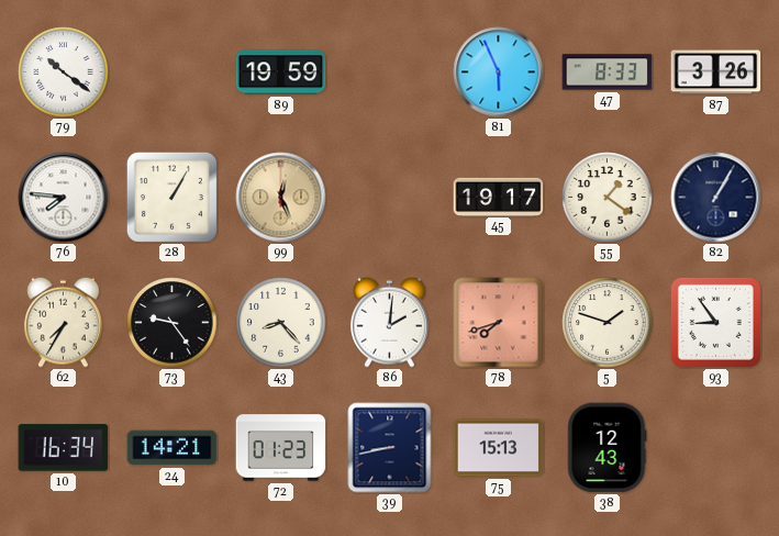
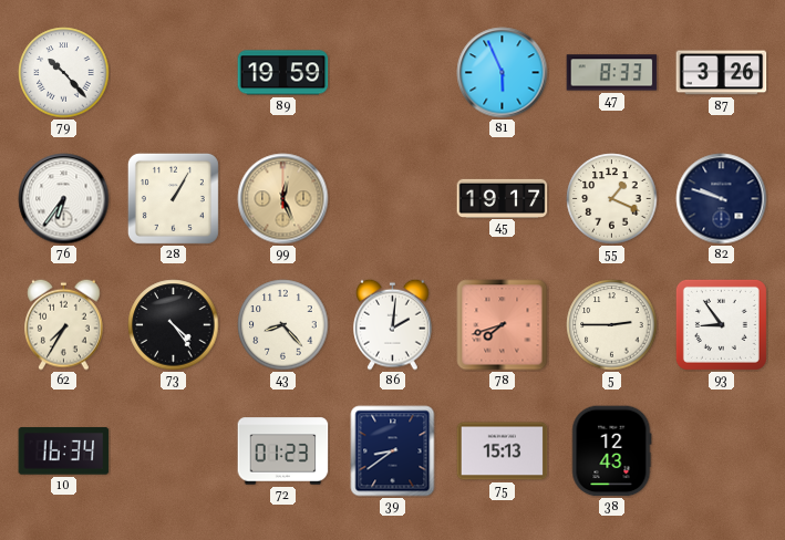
79: 10:21 -> 10:23 (64, 73)
76: 7:46 -> 6:36 (64, 199)
55: 1:21 -> 1:19 (612, 199)
82: 1:05 -> 9:48 (722, 199)
73: 9:24 -> 4:24 (174, 325)
5: 1:48 -> 2:45 (612, 325)
24: 14:21 -> none (173, 448)
39: 8:43 -> 8:39 (393, 451)
